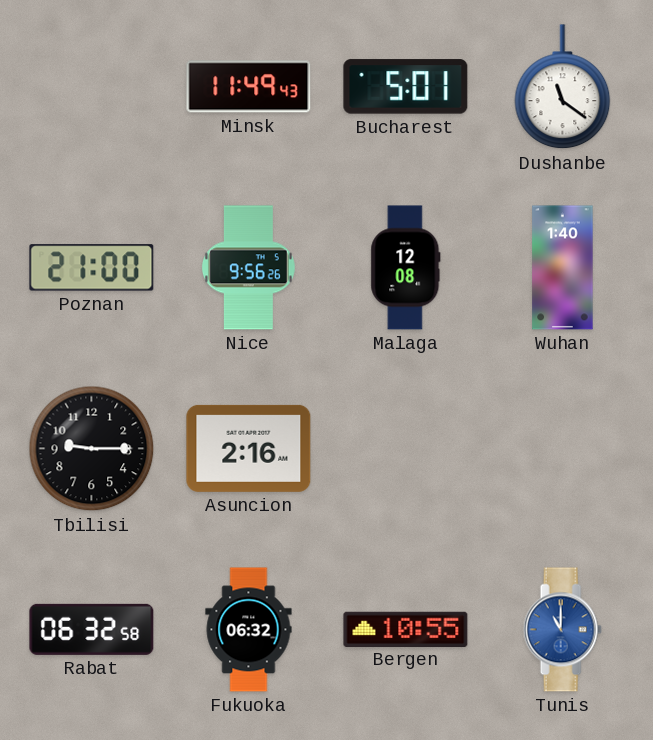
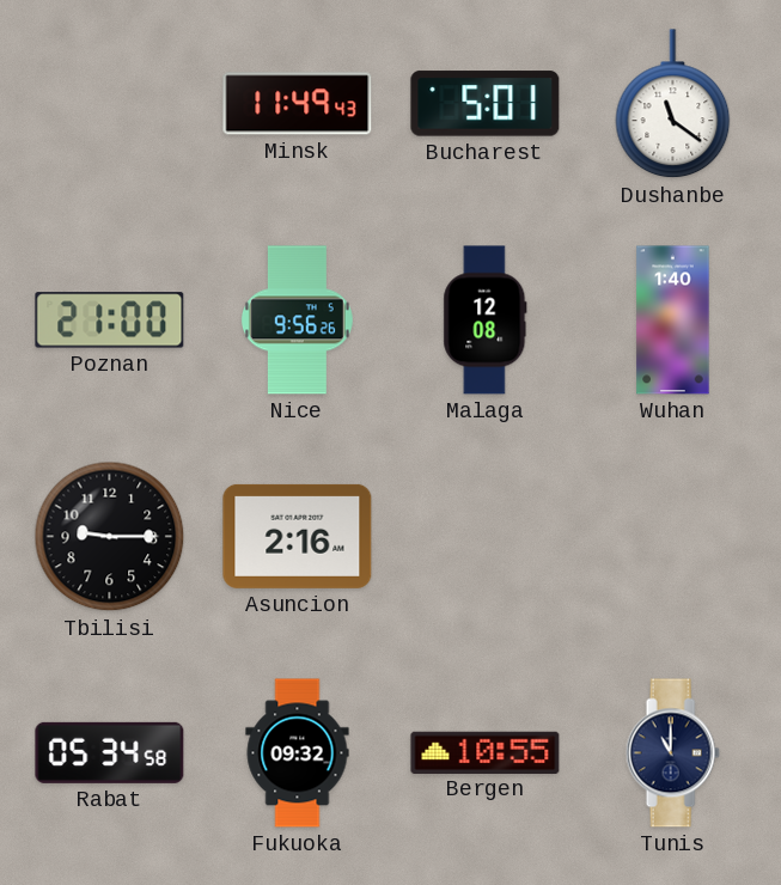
Rabat: 06:32 -> 05:34 (110, 752)
Fukuoka: 06:32 -> 09:32 (298, 753)
Tunis dial: blue -> navy (672, 753)
